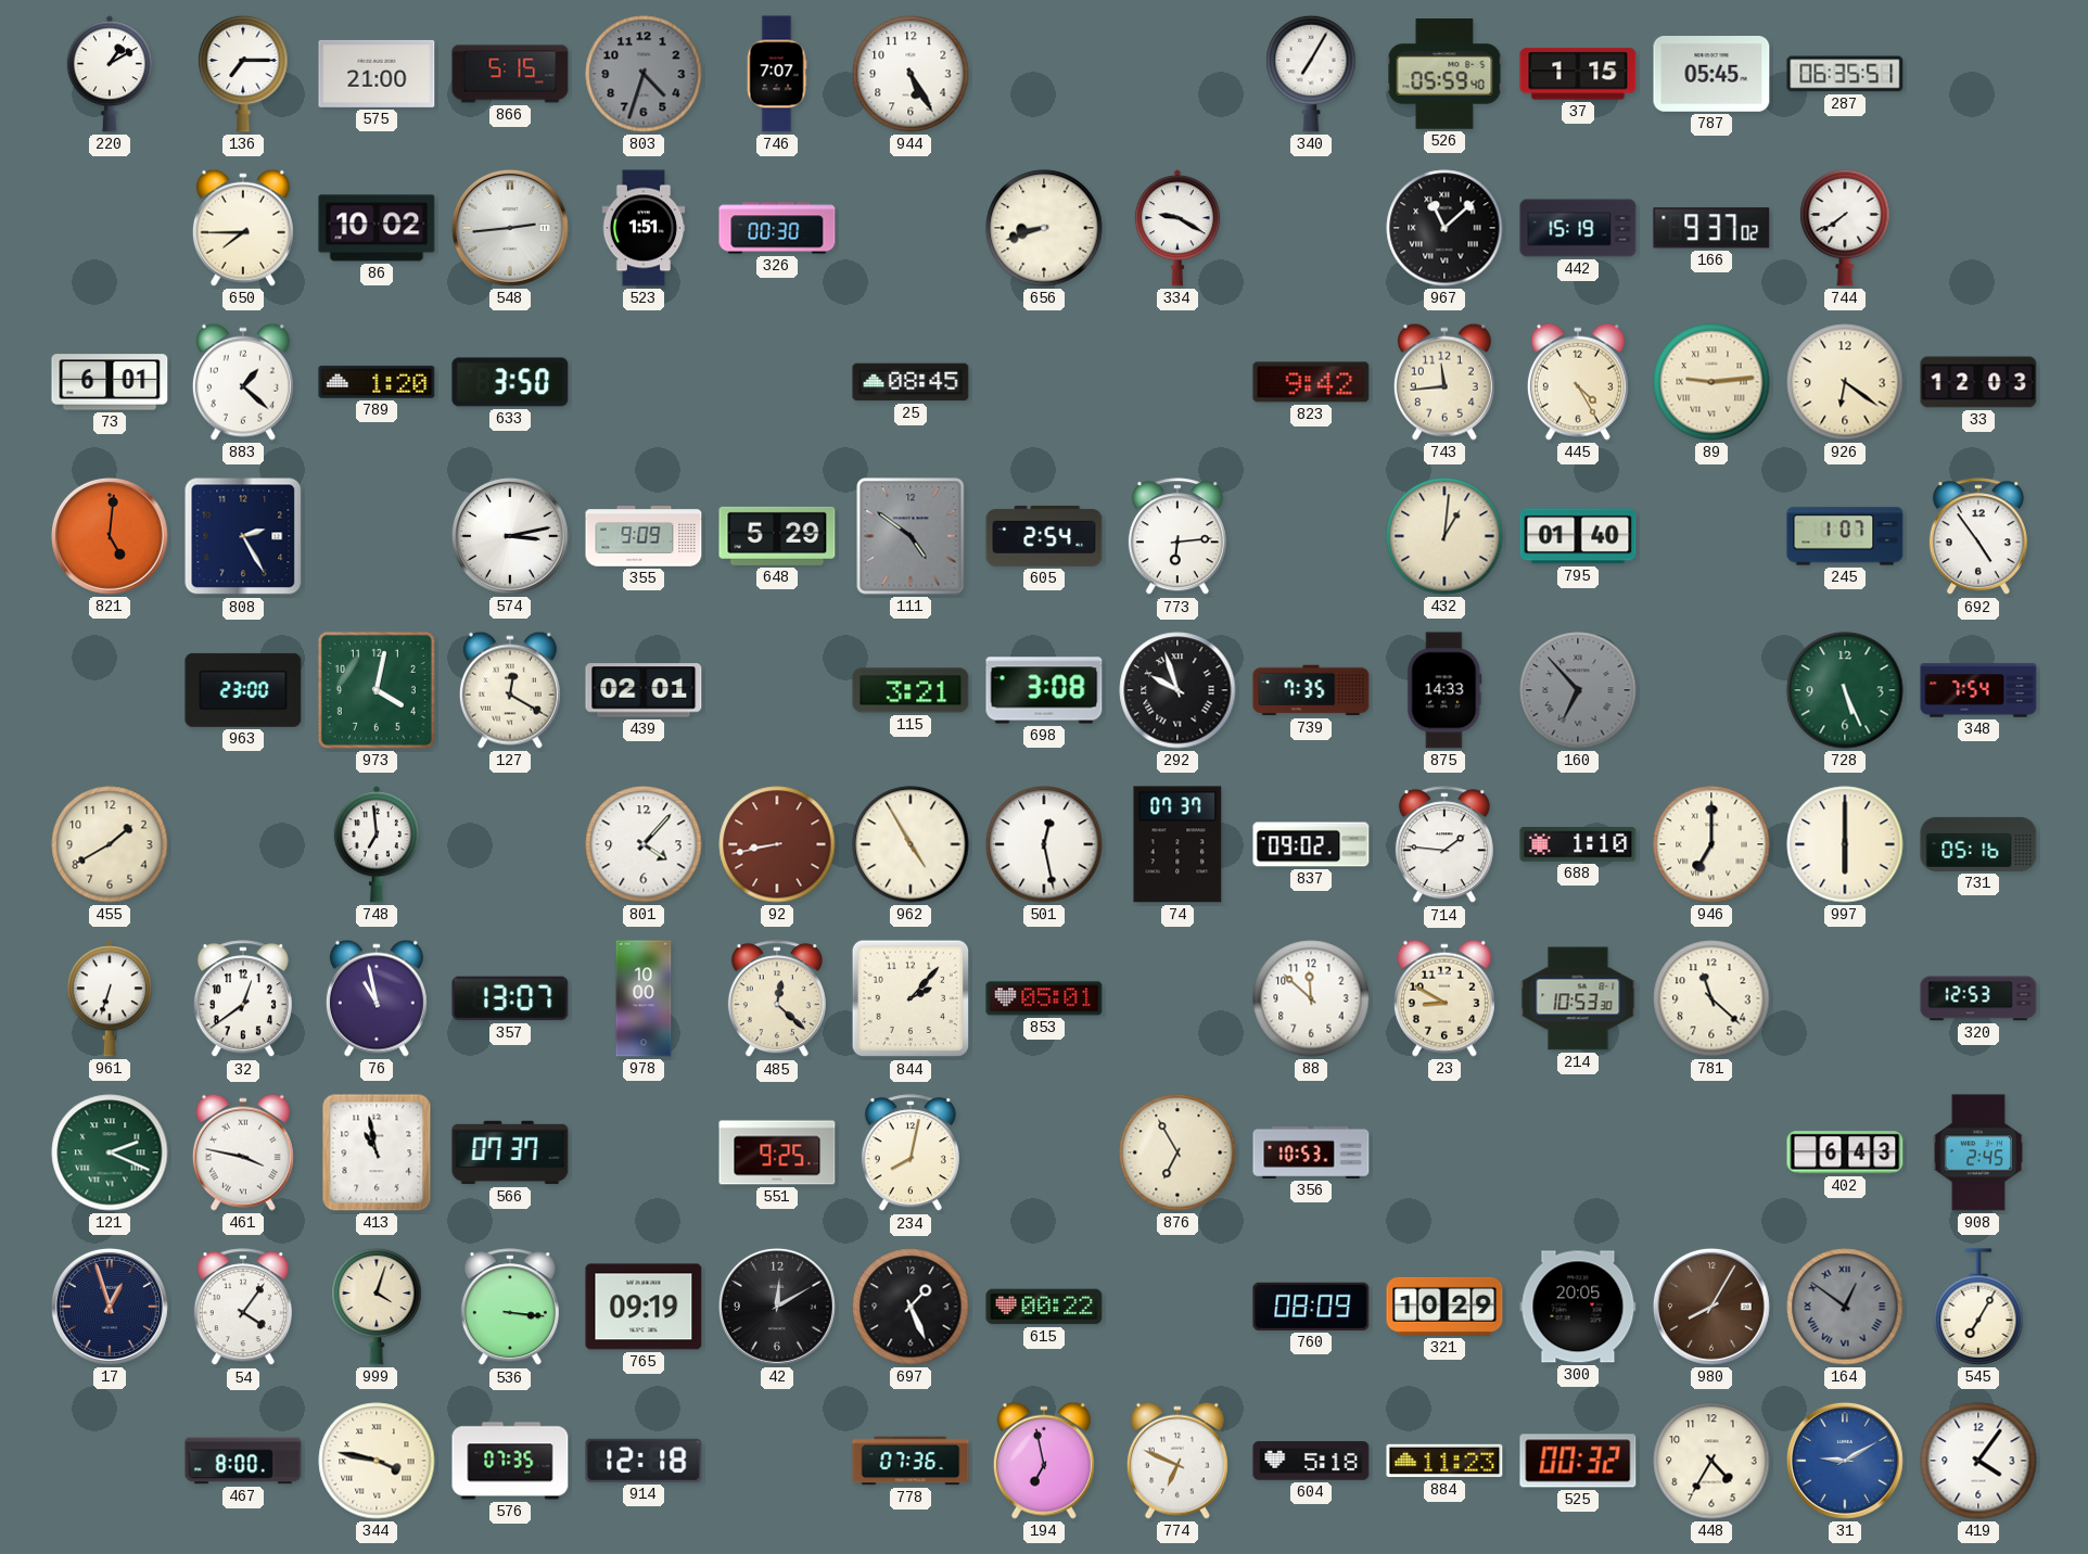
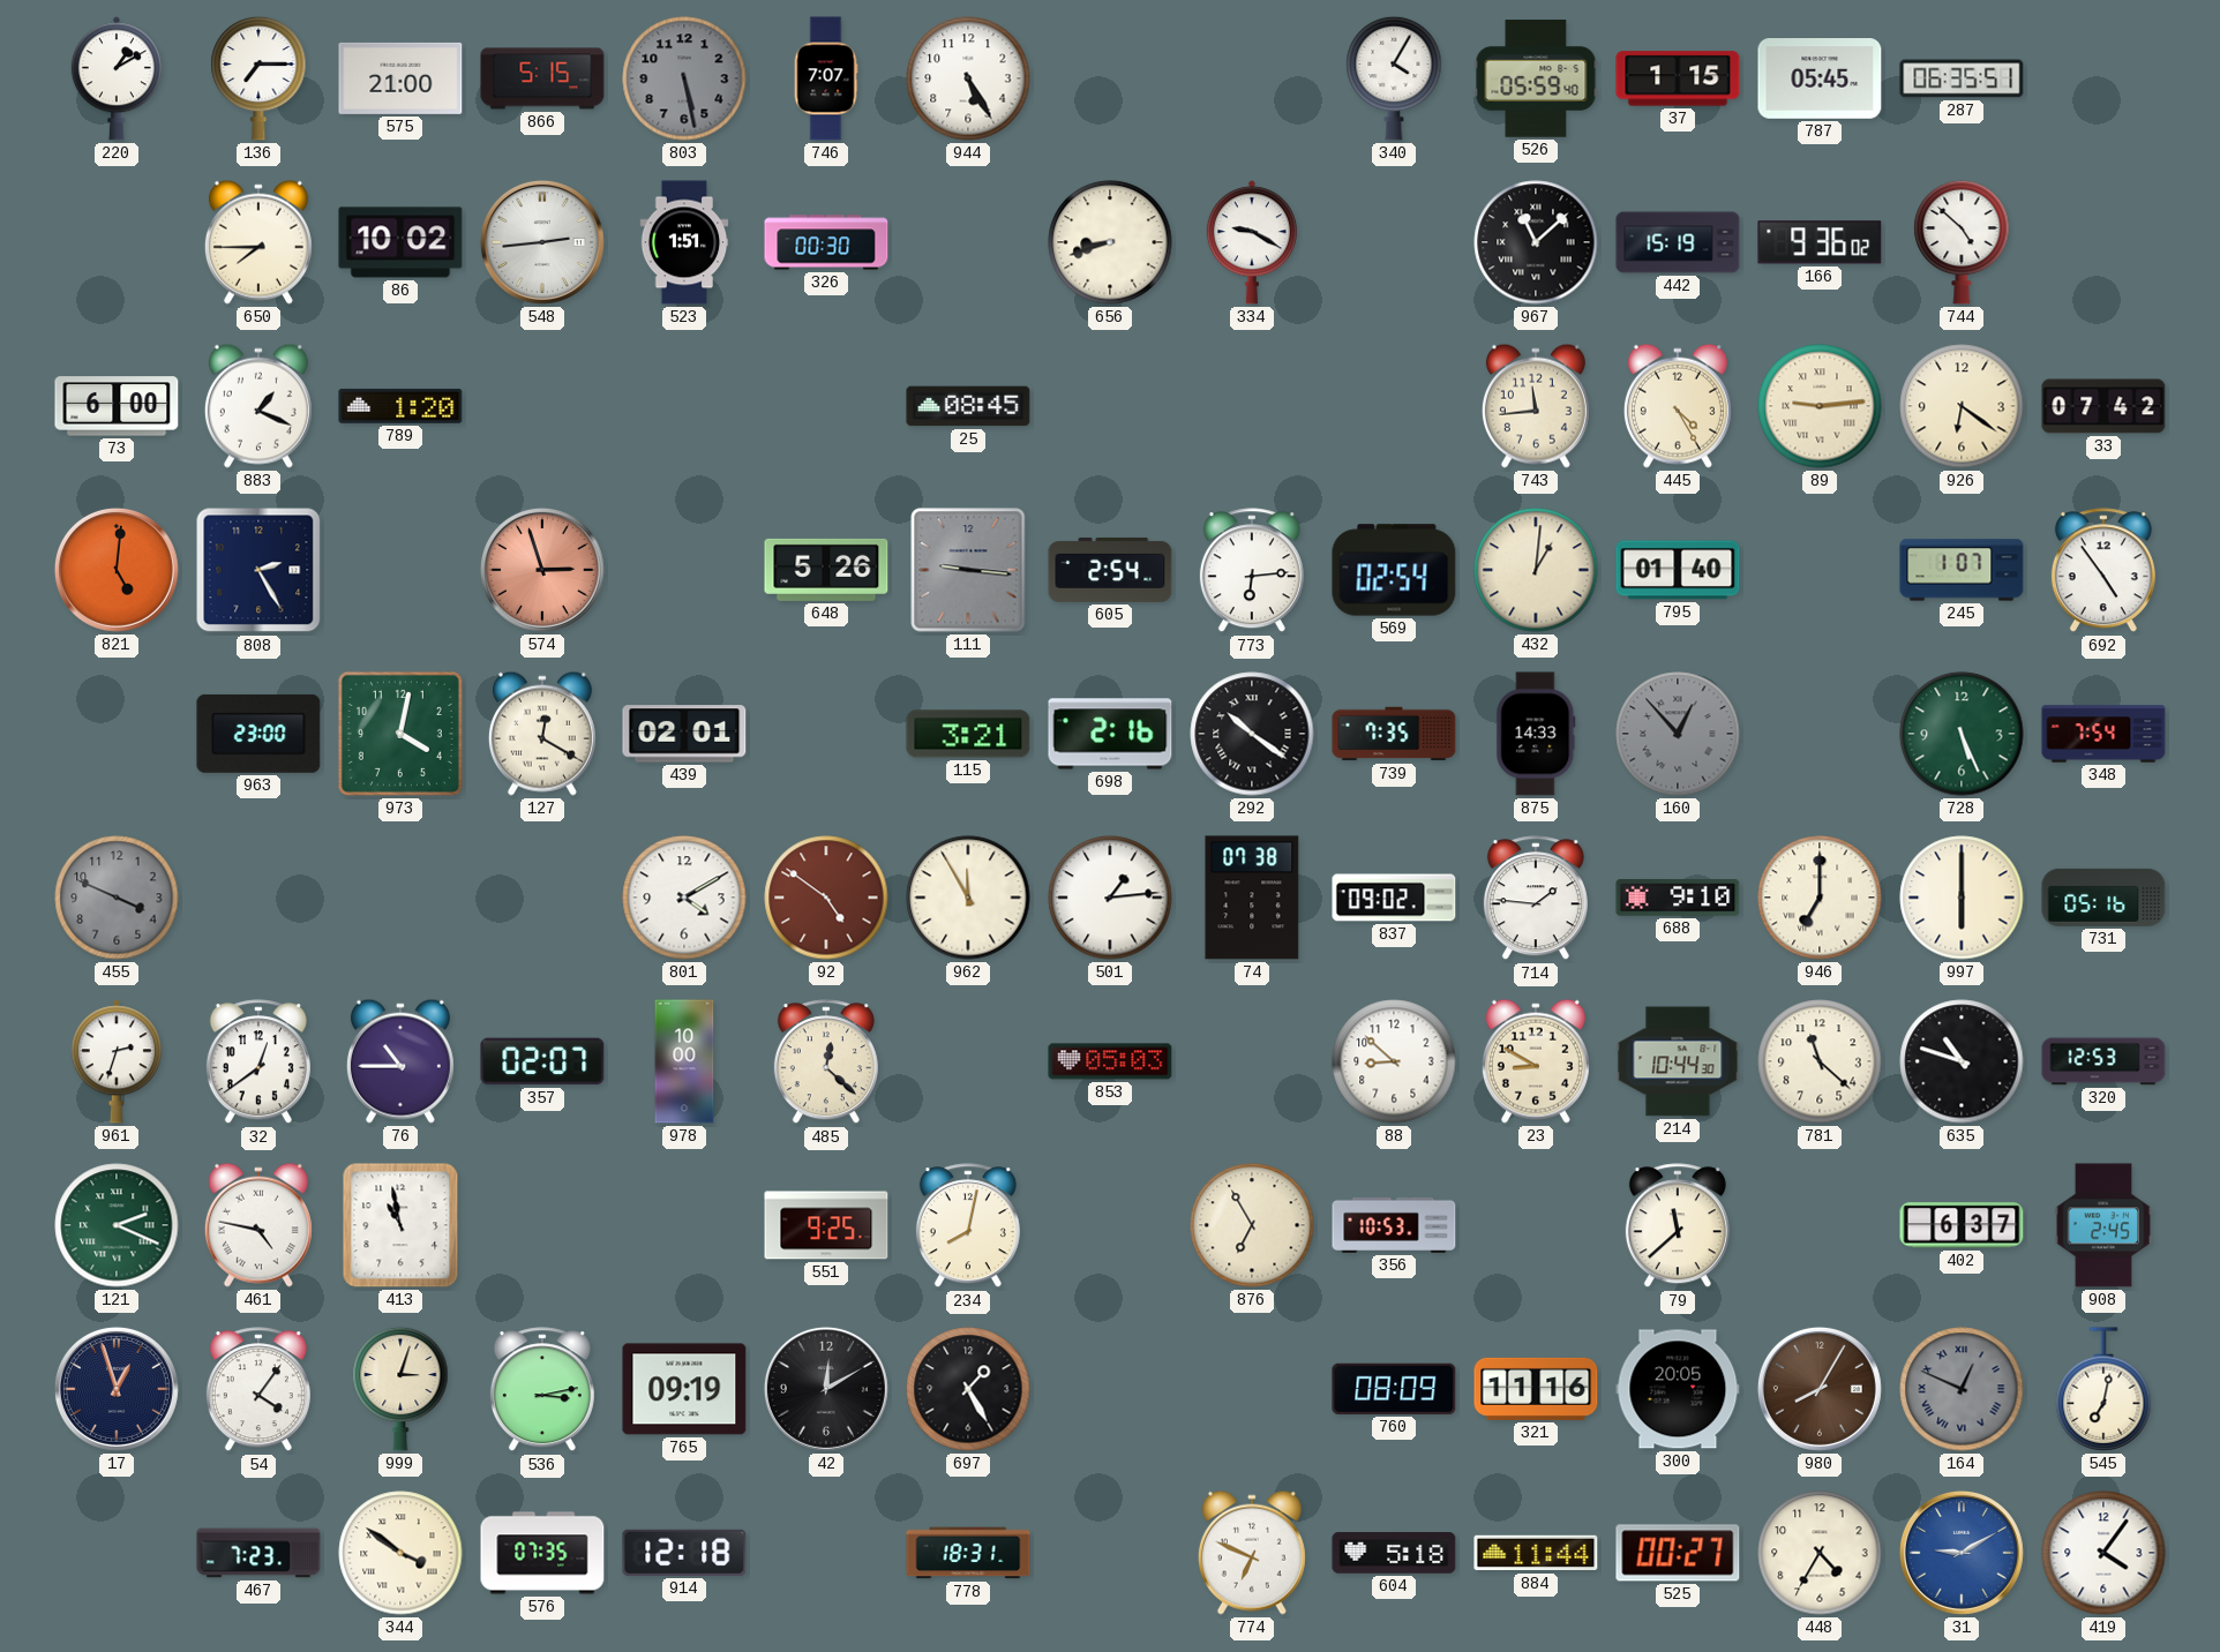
803: 4:33 -> 5:28 (684, 78)
340: 7:05 -> 4:05 (1394, 78)
166: 9:37 -> 9:36 (1820, 242)
744: 7:39 -> 4:52 (1962, 242)
73: 6:01 -> 6:00 (117, 406)
883: 1:22 -> 1:19 (258, 406)
633: 3:50 -> none (510, 382)
823: 9:42 -> none (1311, 382)
33: 12:03 -> 07:42 (2103, 406)
574: 3:13 -> 2:57 (542, 570)
574 dial: white -> salmon (542, 570)
355: 9:09 -> none (644, 536)
648: 5:29 -> 5:26 (826, 570)
111: 4:51 -> 9:16 (968, 570)
569: none -> 02:54 (1394, 570)
698: 3:08 -> 2:16 (1110, 734)
292: 9:57 -> 10:21 (1252, 734)
160: 6:53 -> 12:53 (1678, 734)
455: 1:40 -> 3:49 (117, 898)
455 dial: cream -> grey (117, 898)
748: 6:59 -> none (377, 844)
801: 4:07 -> 4:10 (684, 898)
92: 8:43 -> 4:51 (826, 898)
962: 4:55 -> 11:55 (968, 898)
501: 12:28 -> 1:14 (1110, 898)
74: 07:37 -> 07:38 (1252, 898)
688: 1:10 -> 9:10 (1678, 898)
961: 6:33 -> 2:33 (117, 1061)
76: 10:58 -> 10:45 (400, 1061)
357: 13:07 -> 02:07 (542, 1061)
844: 2:07 -> none (911, 998)
853: 05:01 -> 05:03 (1110, 1061)
88: 11:52 -> 8:52 (1394, 1061)
214: 10:53 -> 10:44 (1678, 1061)
635: none -> 10:48 (1962, 1061)
461: 3:47 -> 4:47 (258, 1225)
566: 07:37 -> none (510, 1152)
79: none -> 11:38 (1678, 1226)
402: 6:43 -> 6:37 (1962, 1225)
999: 4:03 -> 3:03 (400, 1389)
536: 3:16 -> 3:13 (542, 1390)
697: 1:26 -> 1:25 (968, 1389)
615: 00:22 -> none (1044, 1307)
321: 10:29 -> 11:16 (1536, 1389)
164: 12:51 -> 12:49 (1962, 1389)
545: 7:05 -> 7:02 (2103, 1389)
467: 8:00 -> 7:23 (258, 1553)
344: 3:47 -> 3:51 (400, 1553)
778: 07:36 -> 18:31 (968, 1553)
194: 6:58 -> none (1044, 1461)
884: 11:23 -> 11:44 (1536, 1553)
525: 00:32 -> 00:27 (1678, 1553)
